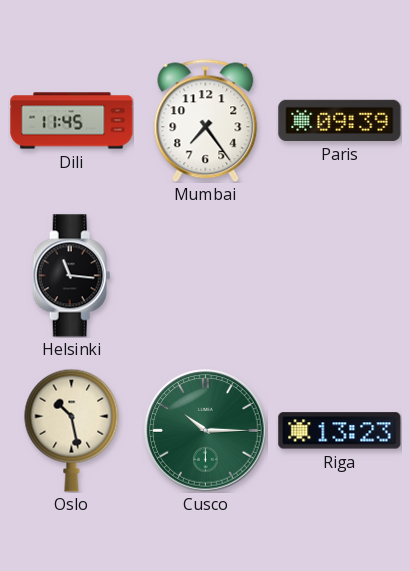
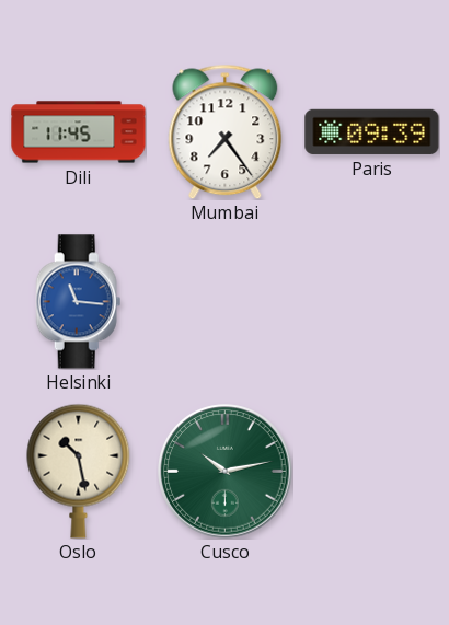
Helsinki dial: black -> blue (79, 302)
Cusco: 10:15 -> 10:13 (226, 472)
Riga: 13:23 -> none (340, 431)
